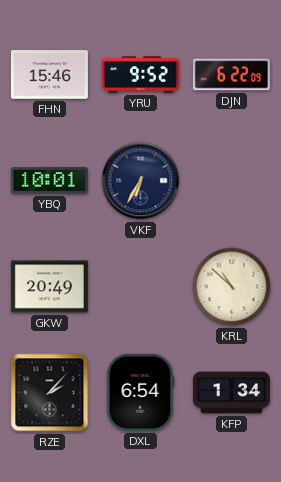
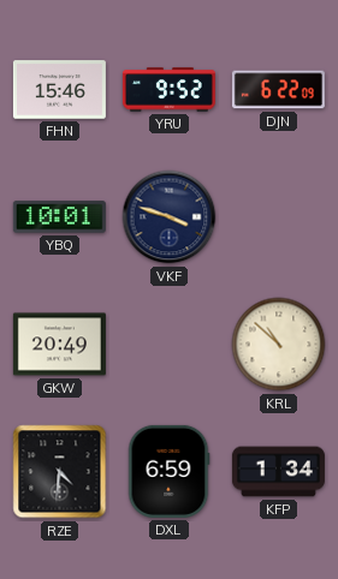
VKF: 6:35 -> 3:48 (170, 217)
RZE: 2:07 -> 4:31 (60, 472)
DXL: 6:54 -> 6:59 (168, 471)
